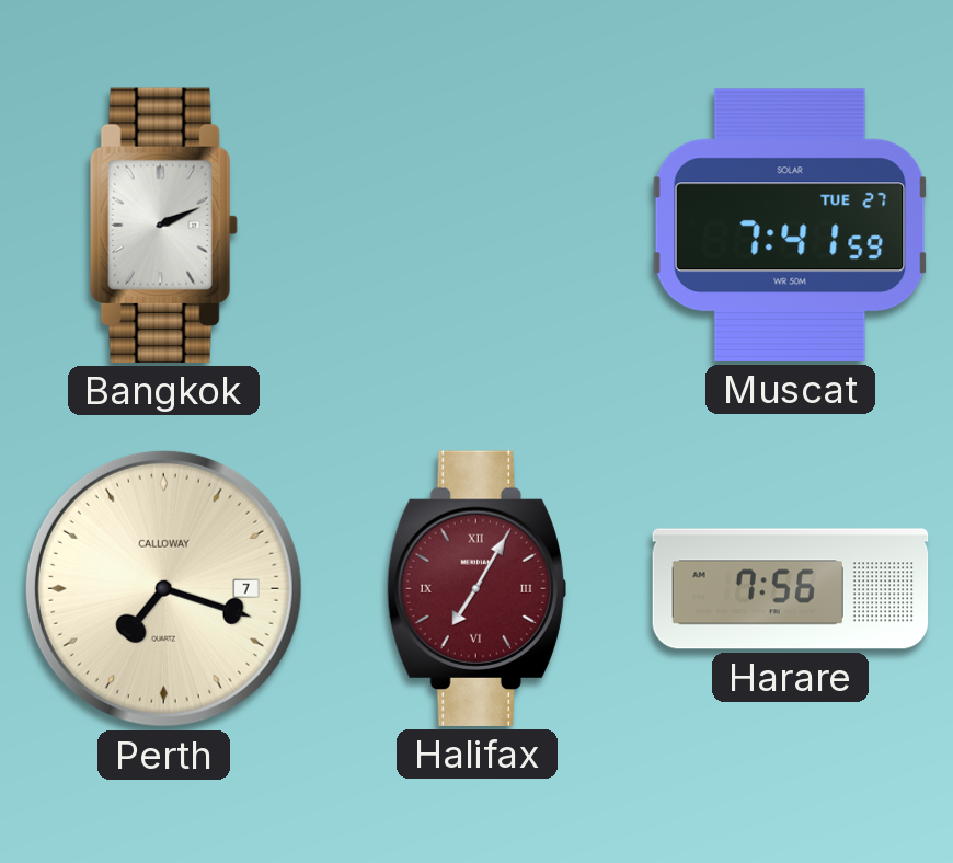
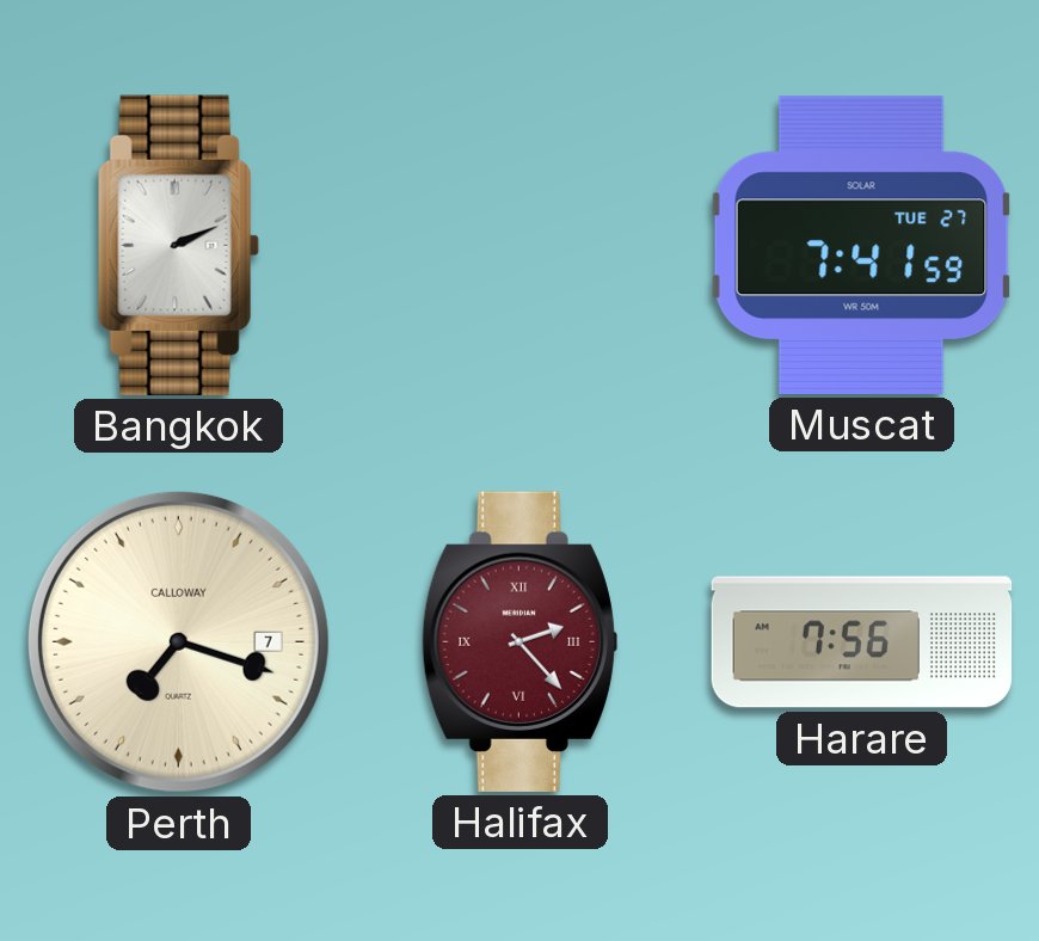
Halifax: 7:05 -> 2:23 (519, 641)
